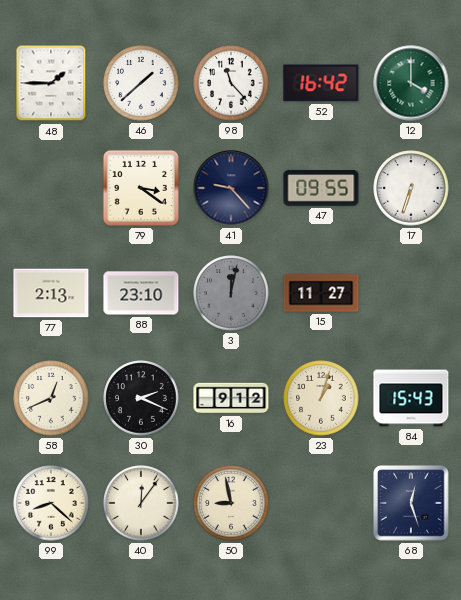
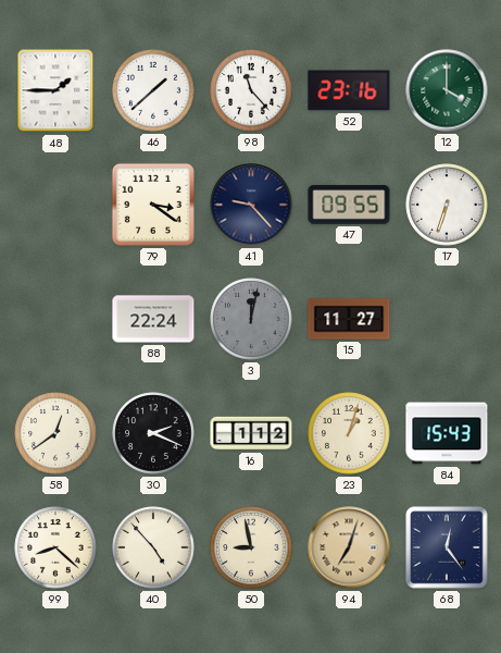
52: 16:42 -> 23:16 (349, 90)
77: 2:13 -> none (51, 293)
88: 23:10 -> 22:24 (153, 319)
58: 12:41 -> 12:39 (55, 433)
16: 9:12 -> 1:12 (251, 433)
40: 12:06 -> 4:53 (153, 547)
94: none -> 7:03 (349, 547)
68: 12:27 -> 12:24 (447, 547)
